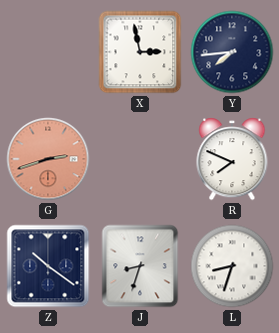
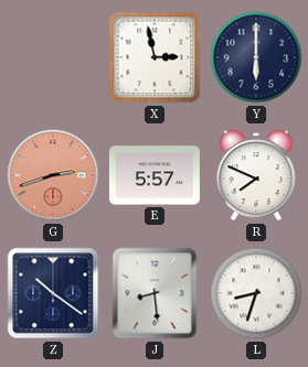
Y: 7:44 -> 6:00 (256, 57)
E: none -> 5:57 (155, 175)
J: 8:33 -> 8:29 (155, 293)
